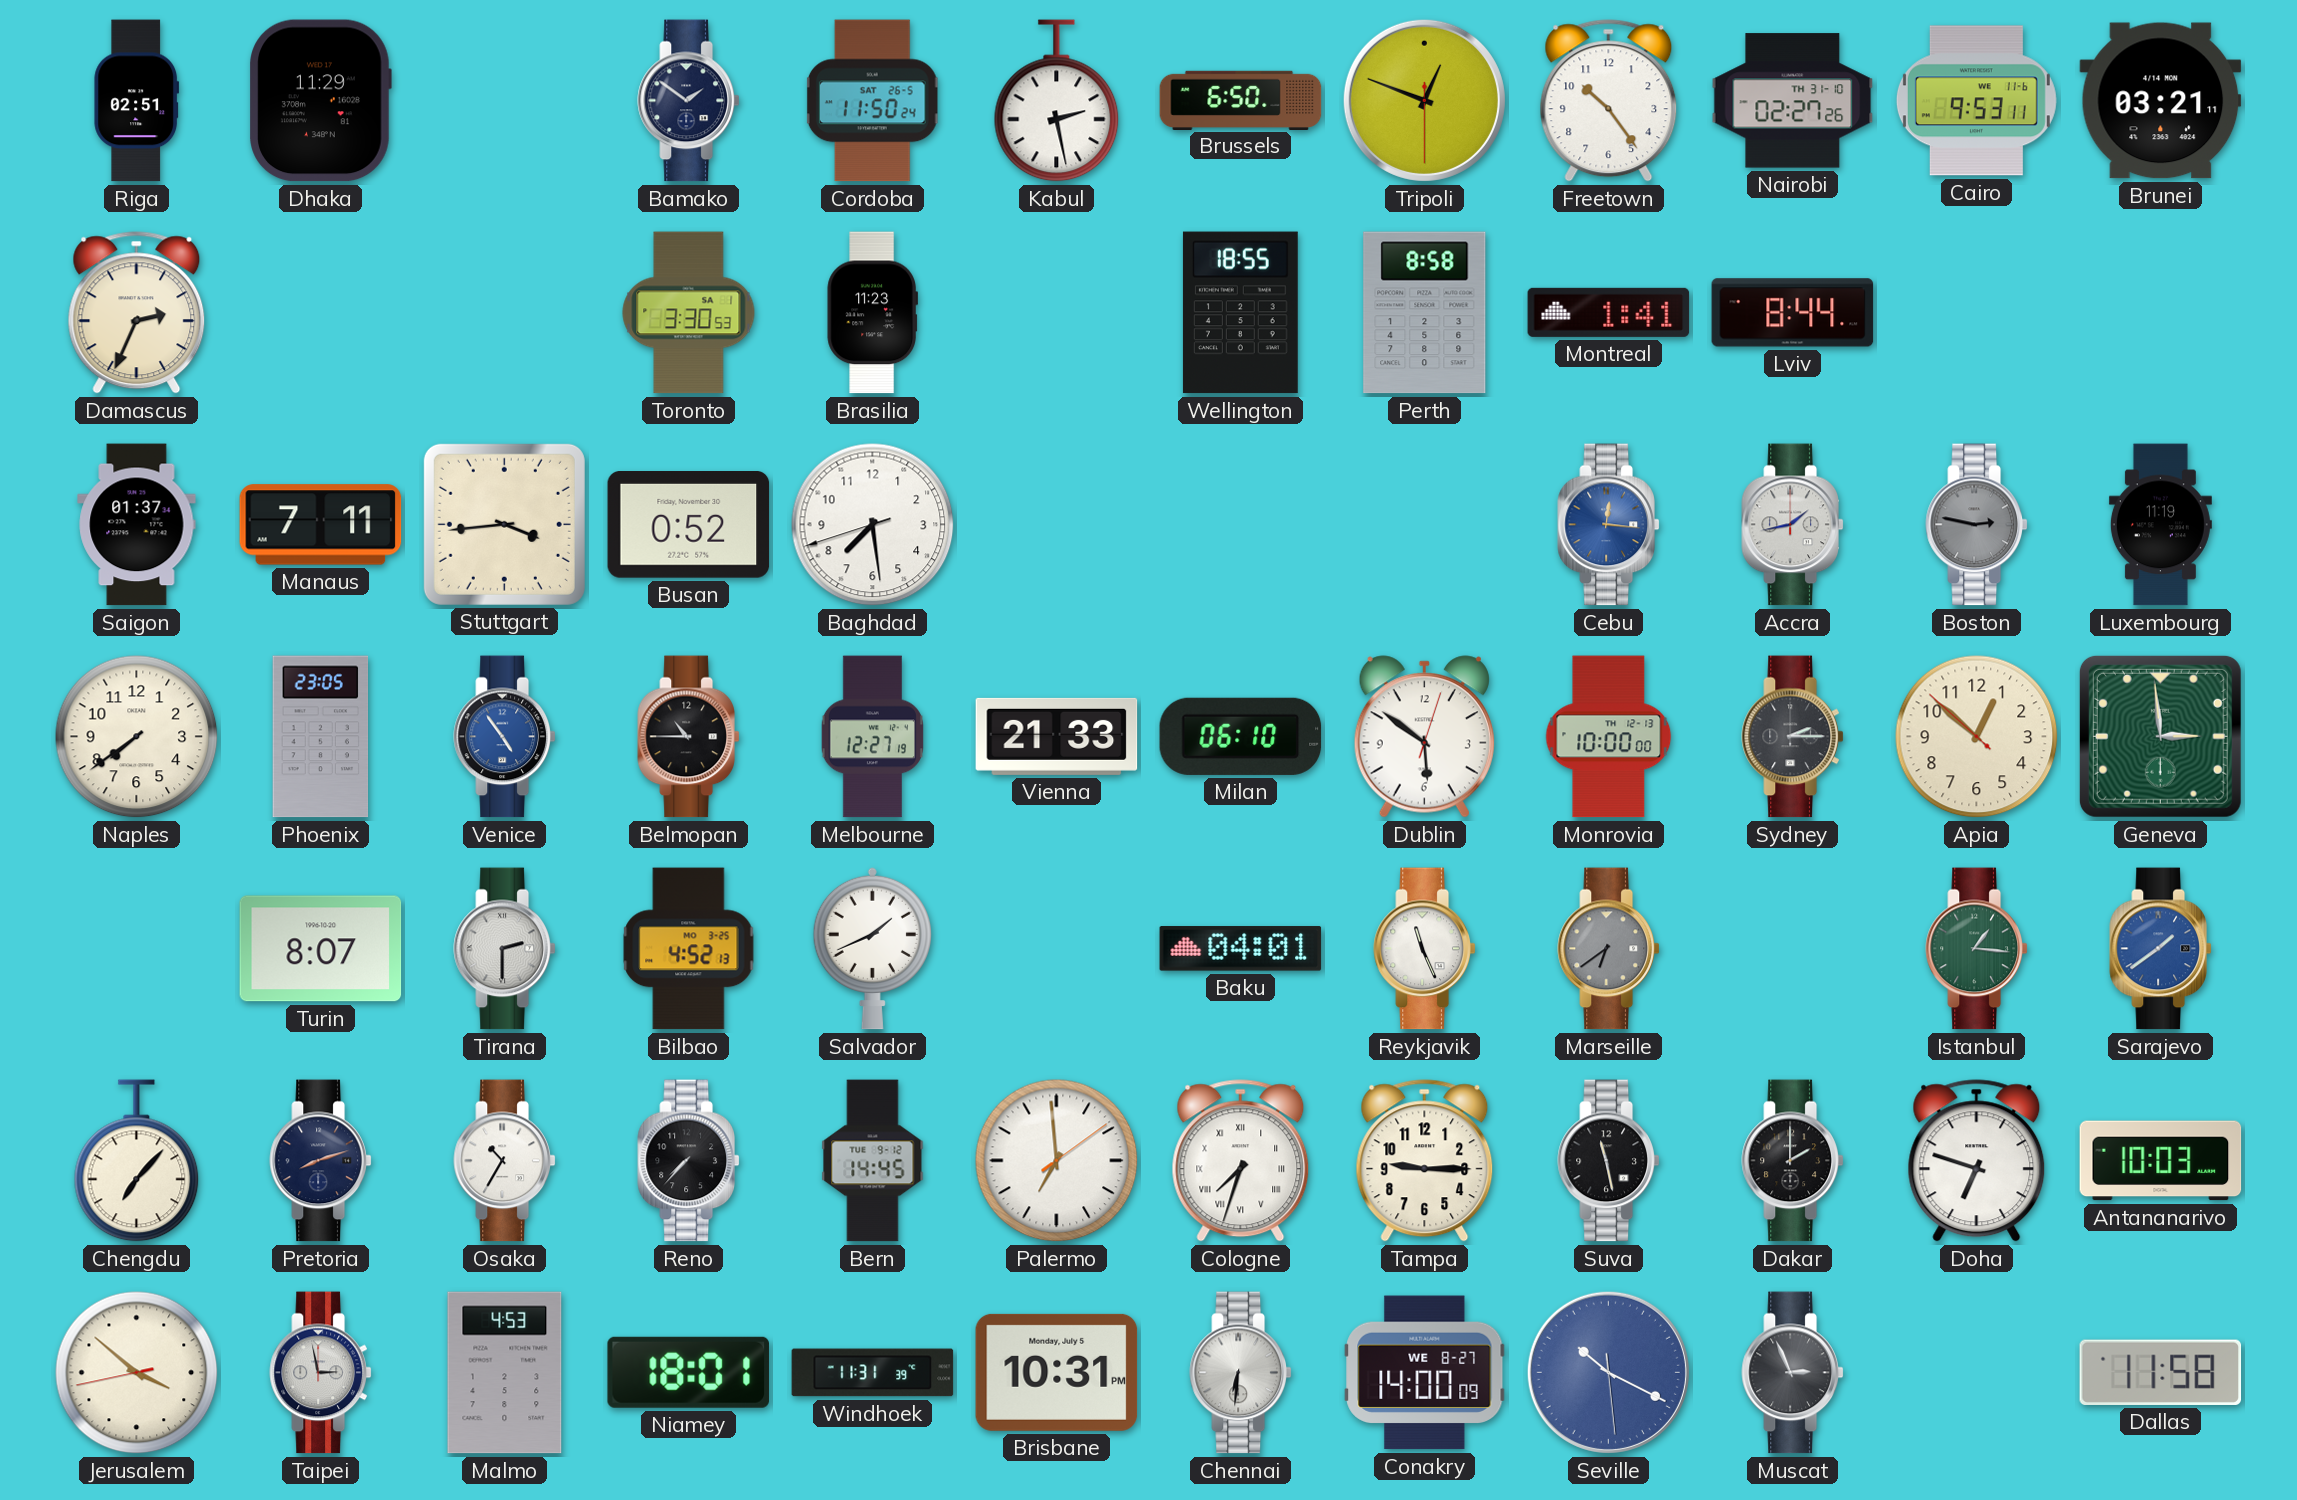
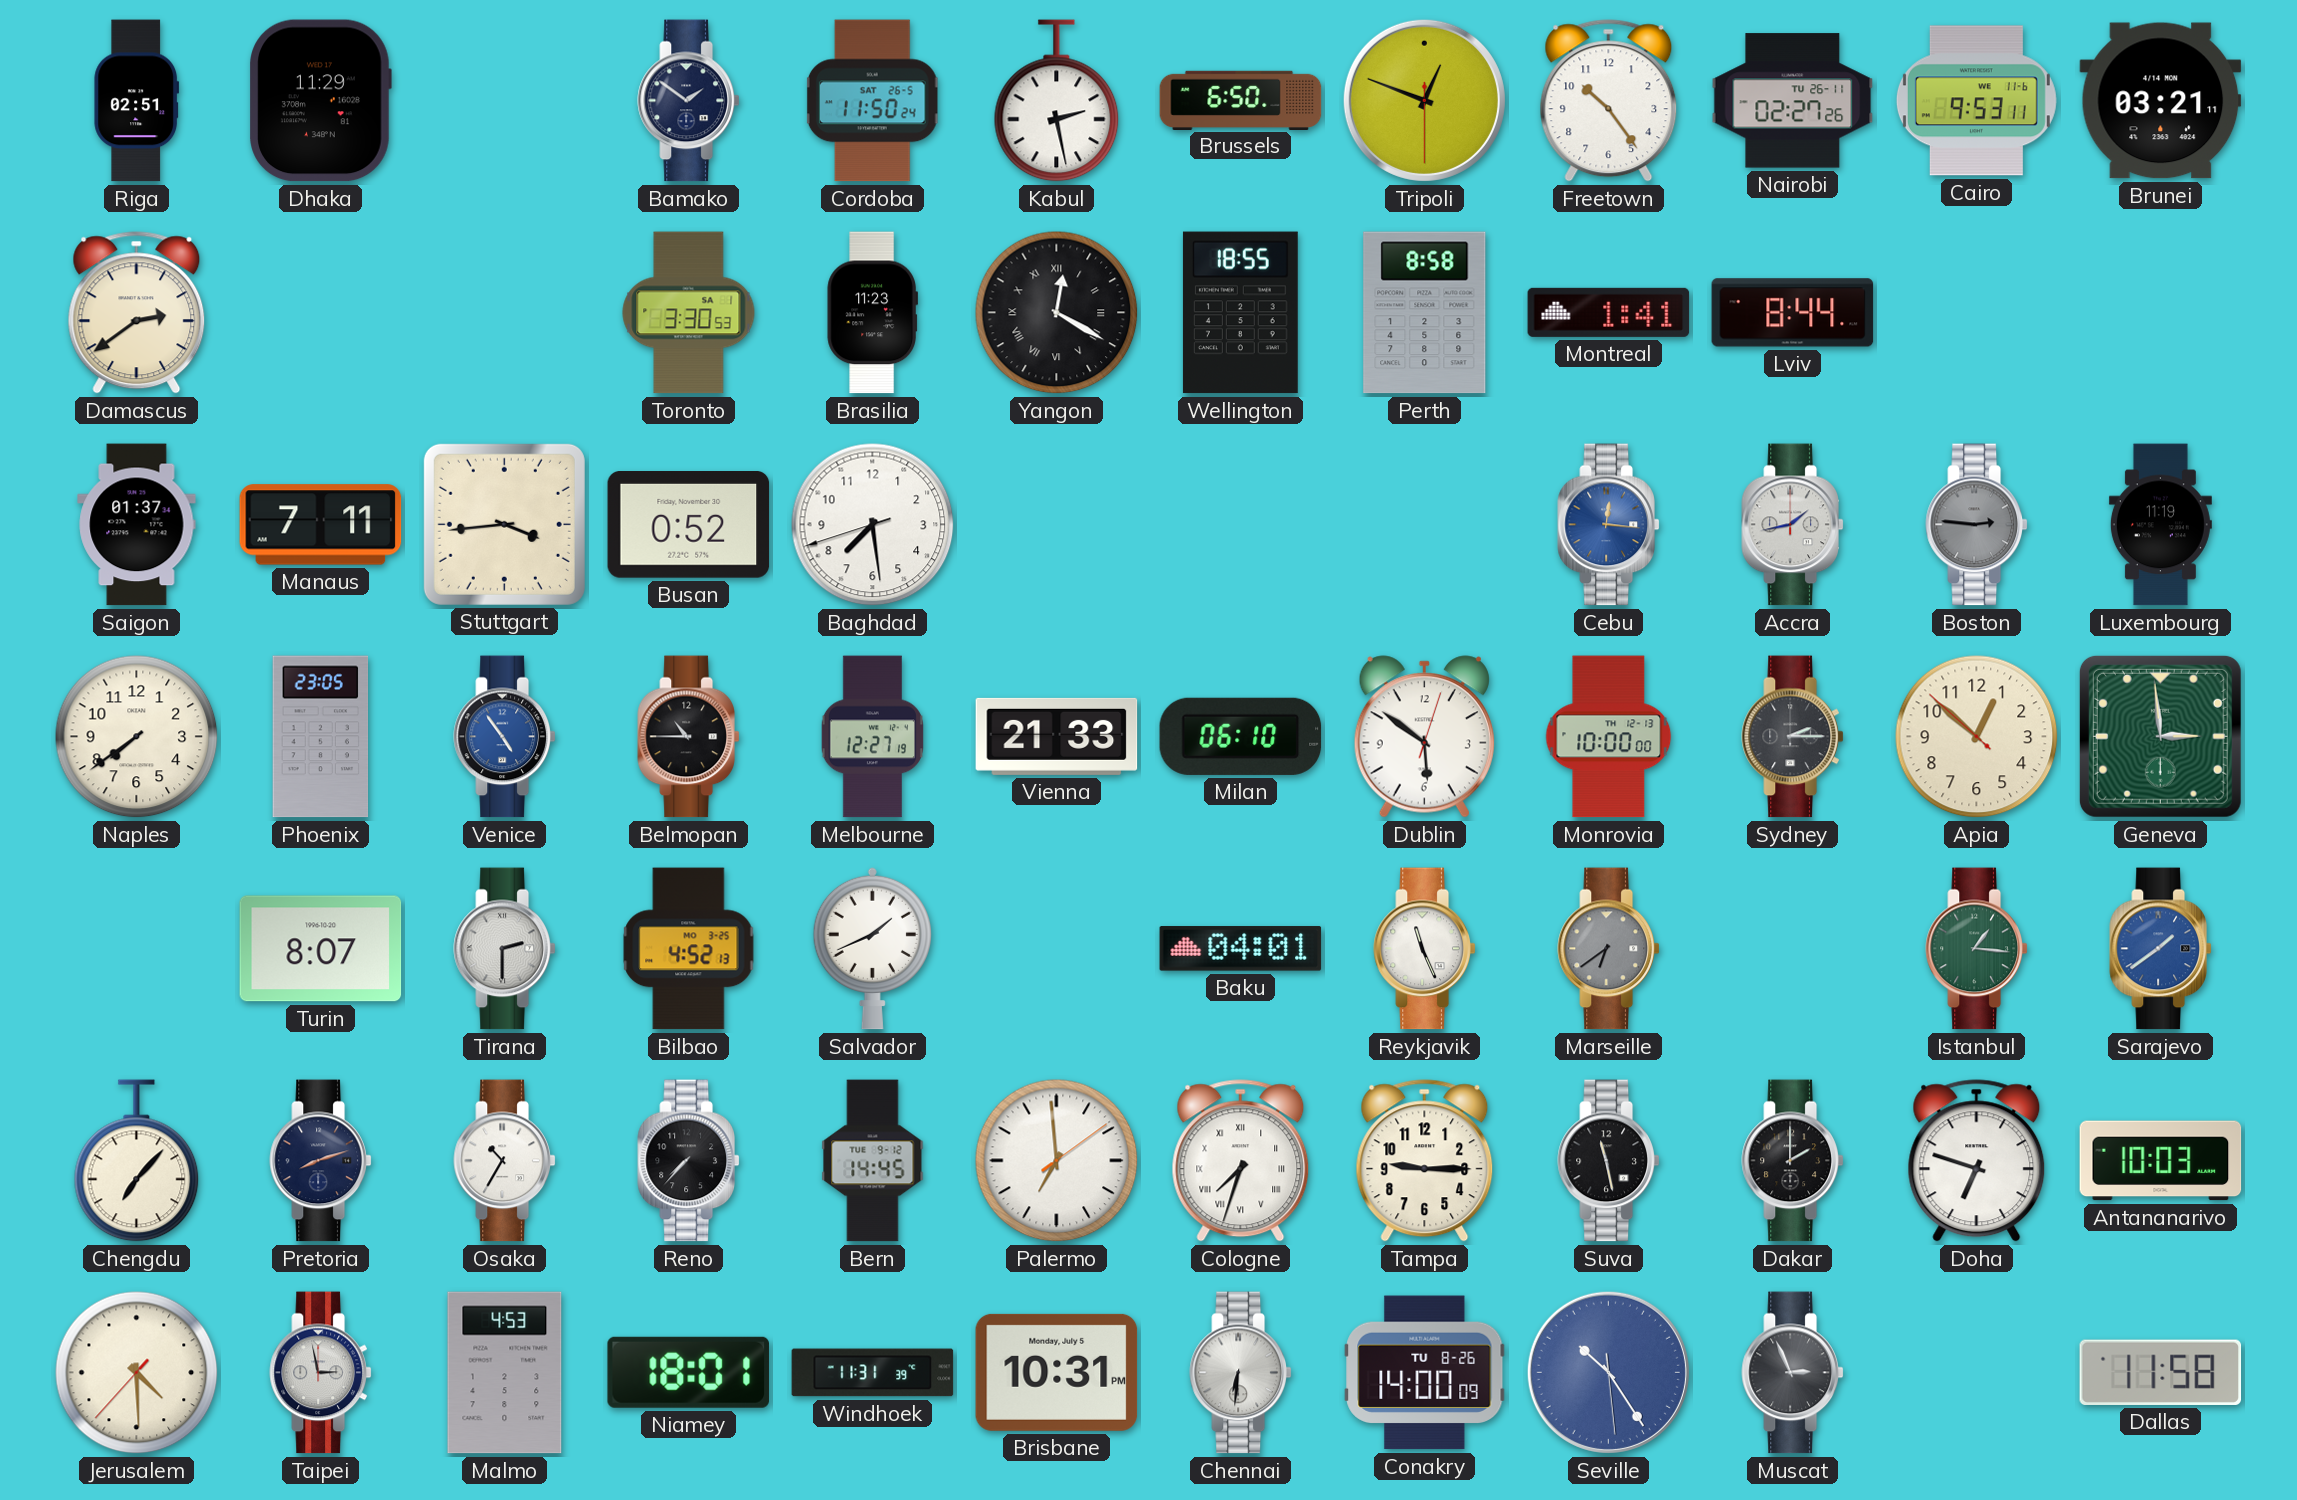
Nairobi date: TH 31-10 -> TU 26-11 (1793, 101)
Damascus: 2:34 -> 2:39 (137, 313)
Yangon: none -> 12:20 (1057, 313)
Boston: 2:47 -> 2:46 (1977, 525)
Jerusalem: 3:51 -> 4:29 (137, 1373)
Conakry date: WE 8-27 -> TU 8-26 (1425, 1373)
Seville: 10:19 -> 10:24 (1608, 1372)
